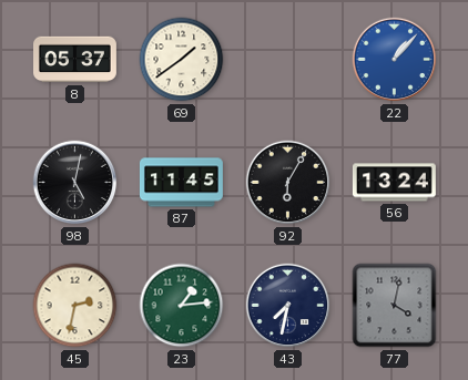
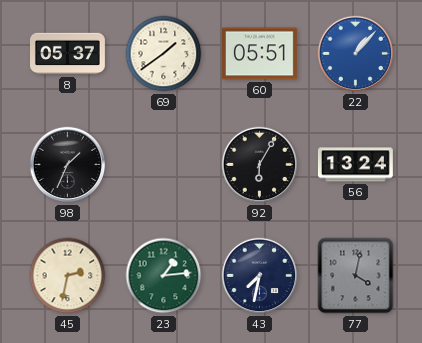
60: none -> 05:51 (259, 54)
98: 5:02 -> 1:34 (68, 165)
87: 11:45 -> none (181, 183)
